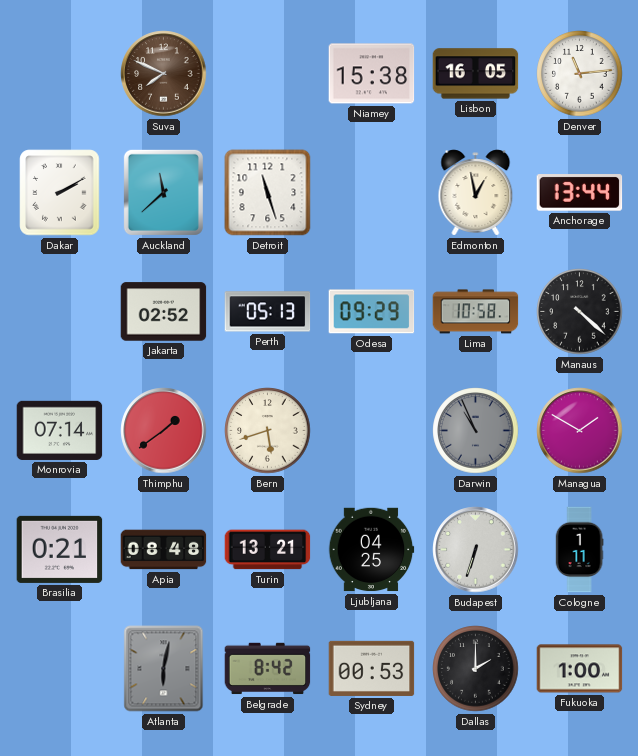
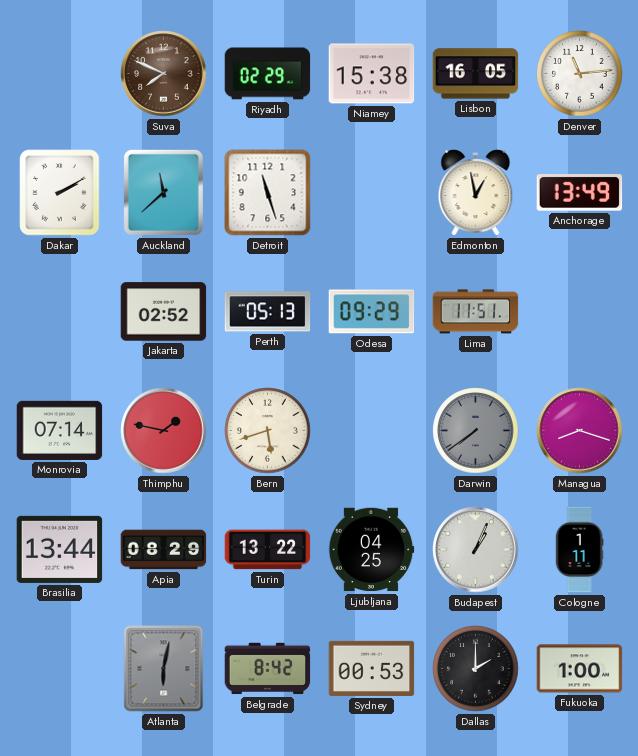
Riyadh: none -> 02:29 (268, 74)
Anchorage: 13:44 -> 13:49 (580, 193)
Lima: 10:58 -> 11:51 (476, 312)
Manaus: 4:22 -> none (580, 312)
Thimphu: 1:39 -> 1:47 (164, 431)
Darwin: 10:56 -> 7:39 (476, 431)
Managua: 1:50 -> 8:18 (580, 431)
Brasilia: 0:21 -> 13:44 (60, 549)
Apia: 08:48 -> 08:29 (164, 550)
Turin: 13:21 -> 13:22 (268, 550)
Budapest: 6:33 -> 1:04 (476, 550)
